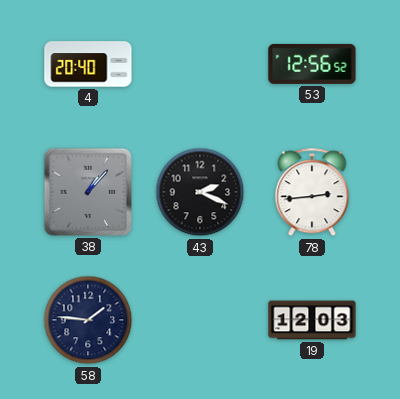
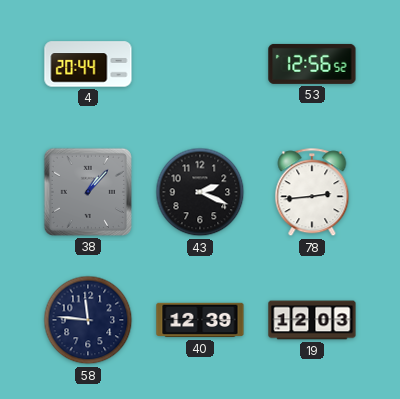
4: 20:40 -> 20:44 (88, 64)
58: 1:46 -> 11:46 (88, 320)
40: none -> 12:39 (200, 320)
